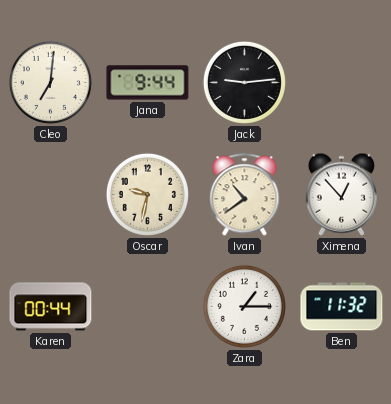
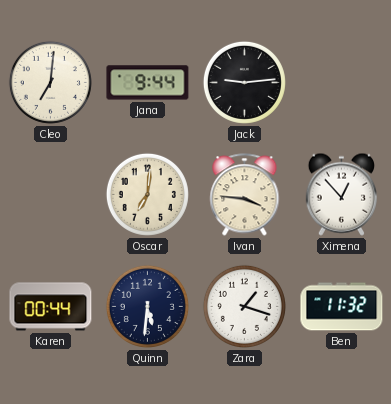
Oscar: 9:32 -> 7:01 (147, 194)
Ivan: 10:39 -> 3:46 (245, 195)
Quinn: none -> 5:31 (147, 306)
Zara: 1:15 -> 1:18 (244, 306)
